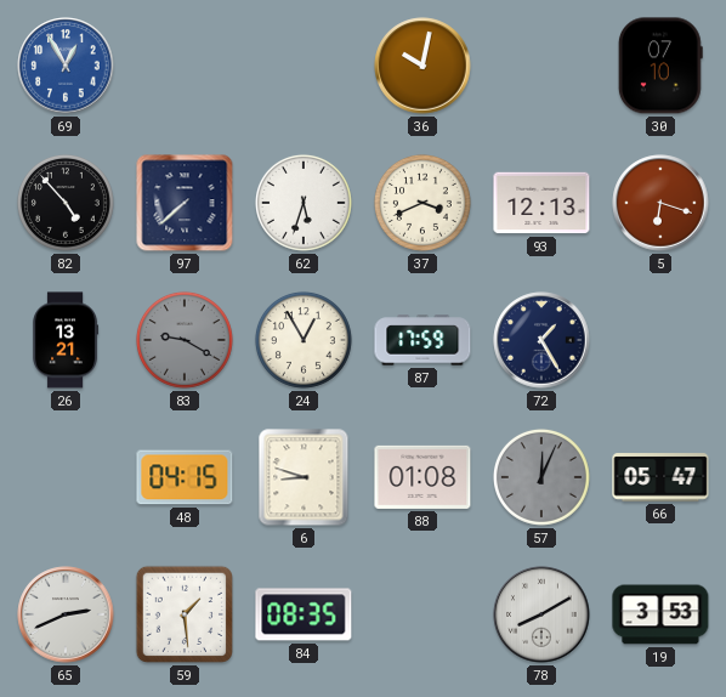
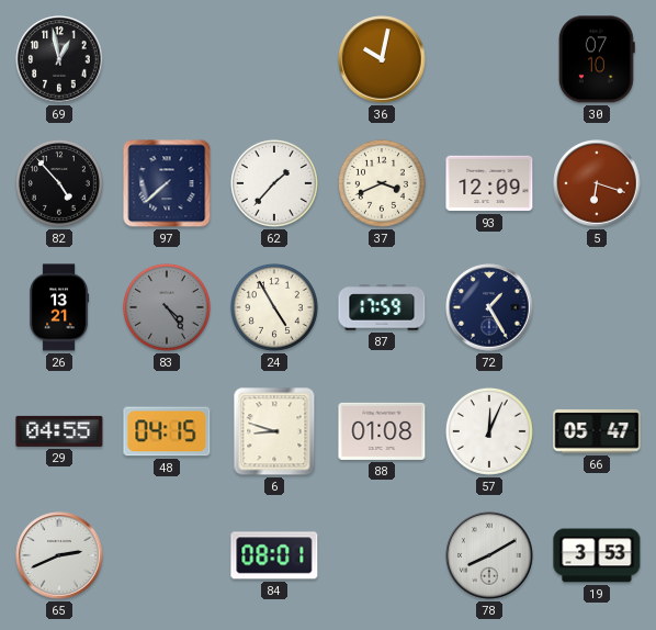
69: 12:55 -> 12:58 (59, 59)
69 dial: blue -> black (59, 59)
62: 5:33 -> 1:37 (274, 183)
93: 12:13 -> 12:09 (489, 183)
83: 9:20 -> 4:24 (167, 307)
24: 12:55 -> 4:55 (274, 307)
29: none -> 04:55 (59, 431)
57 dial: grey -> white (489, 431)
59: 1:29 -> none (185, 614)
84: 08:35 -> 08:01 (274, 555)
